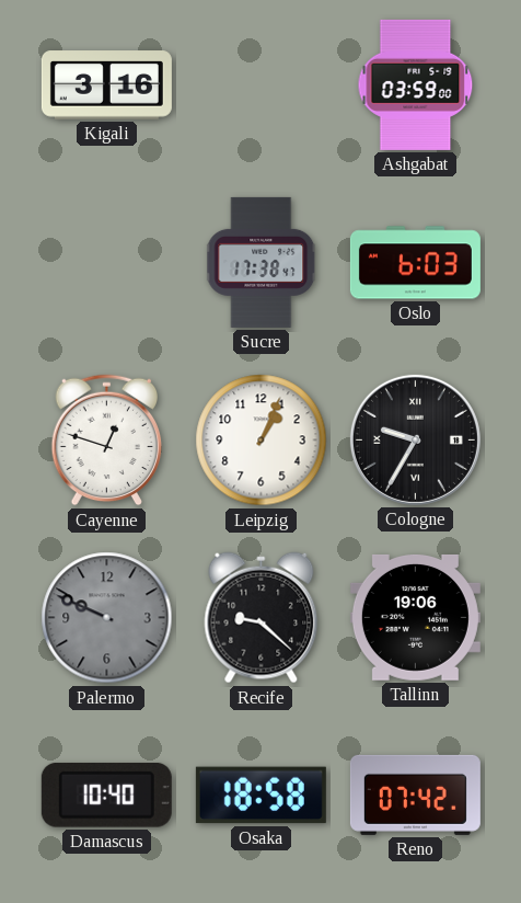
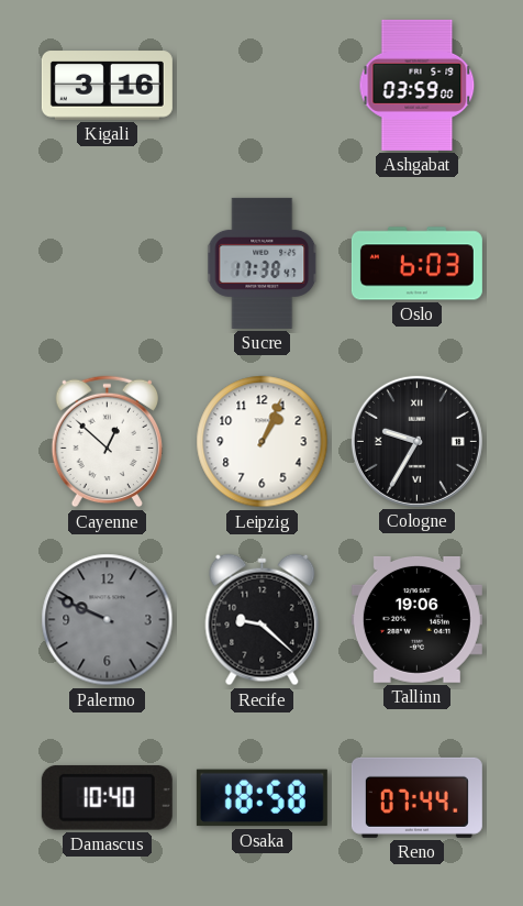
Cayenne: 12:48 -> 12:52 (108, 442)
Reno: 07:42 -> 07:44 (416, 797)
